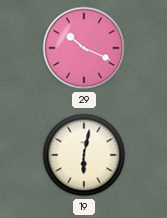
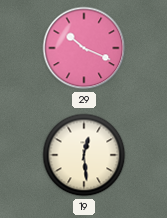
19: 6:02 -> 12:29 (84, 155)
